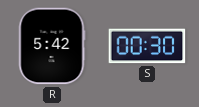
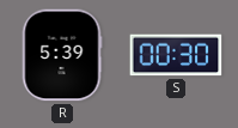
R: 5:42 -> 5:39 (62, 55)
